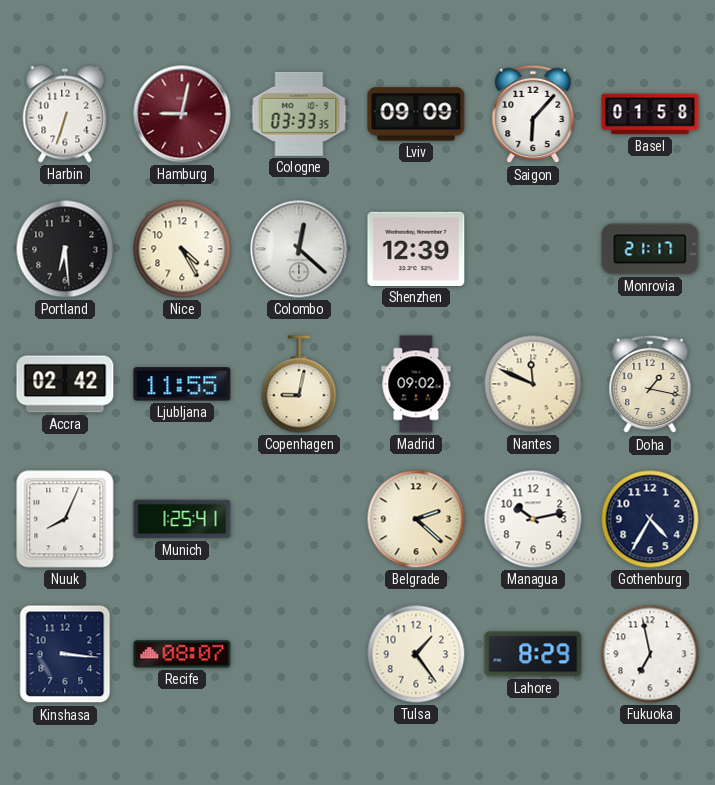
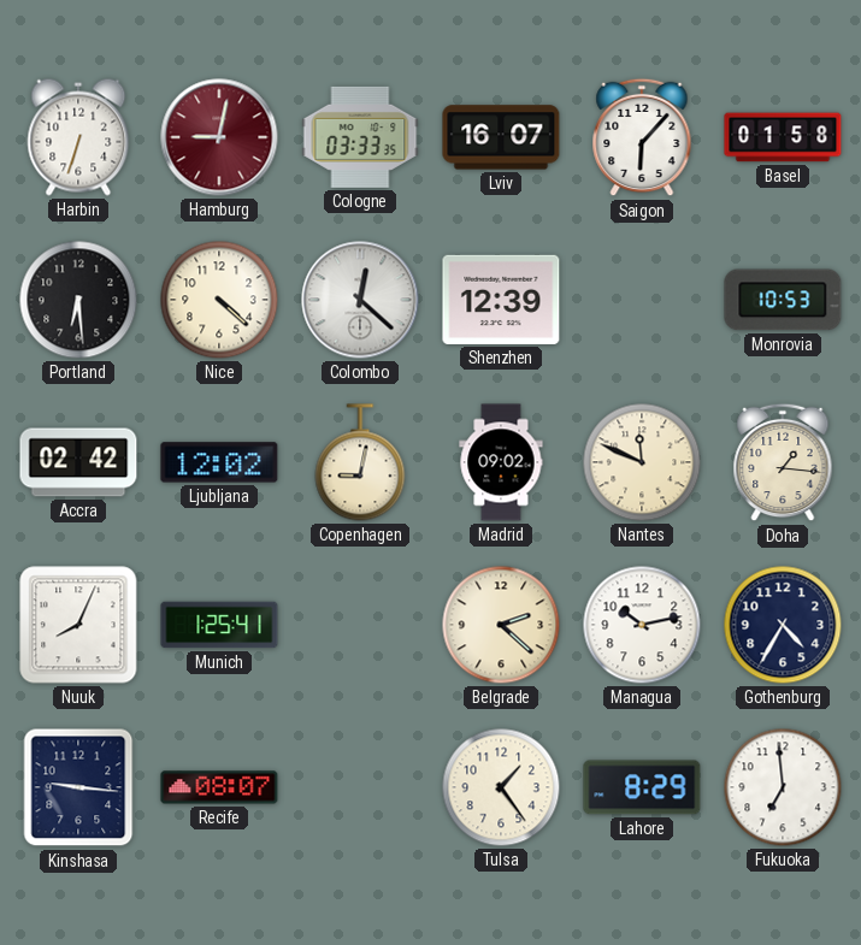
Lviv: 09:09 -> 16:07 (501, 137)
Nice: 4:25 -> 4:22 (219, 300)
Monrovia: 21:17 -> 10:53 (783, 300)
Ljubljana: 11:55 -> 12:02 (219, 462)
Doha: 1:17 -> 1:16 (783, 462)
Kinshasa: 3:16 -> 9:16 (78, 787)
Fukuoka: 6:58 -> 6:59 (783, 787)
